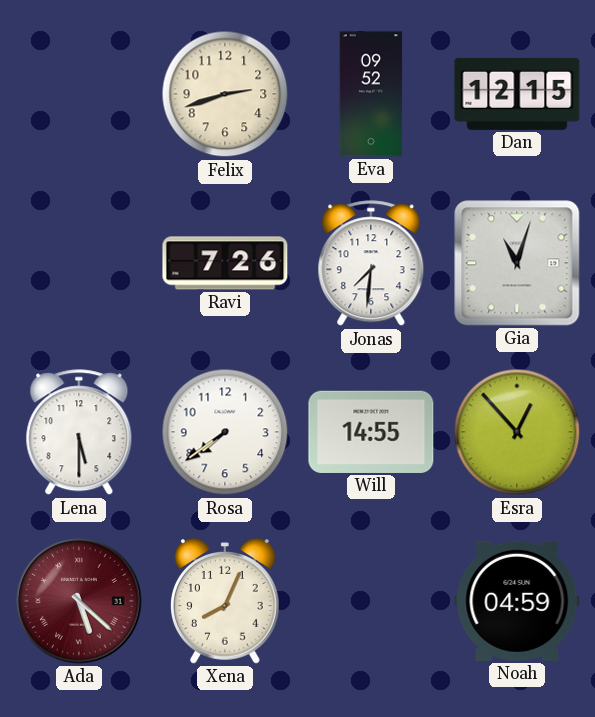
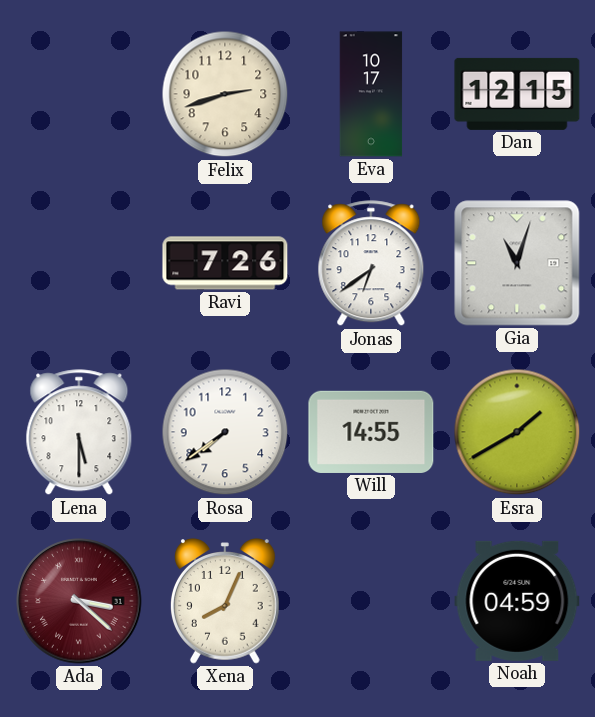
Eva: 09:52 -> 10:17 (371, 94)
Jonas: 7:31 -> 6:39 (371, 264)
Esra: 12:53 -> 1:40 (517, 432)
Ada: 5:22 -> 3:22 (79, 601)
